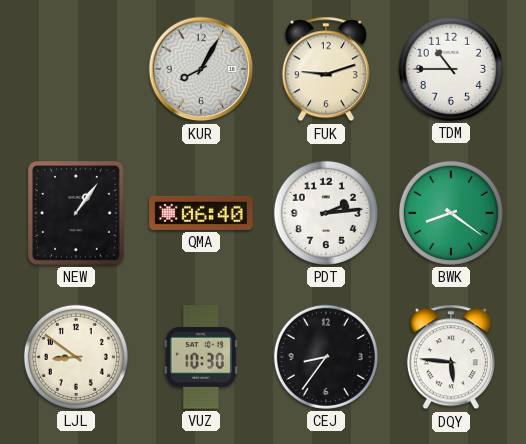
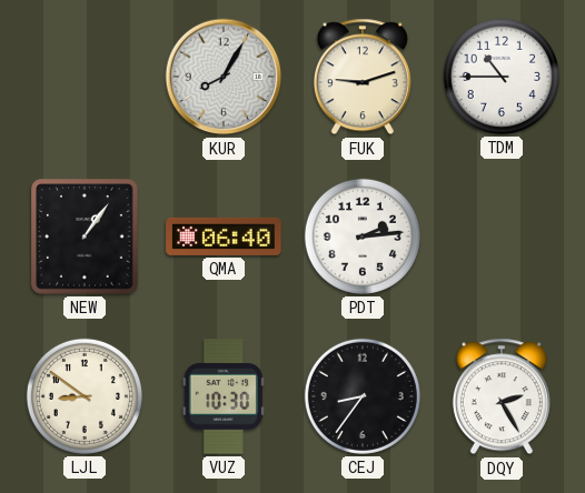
BWK: 8:21 -> none (451, 213)
DQY: 5:46 -> 2:25 (502, 396)
